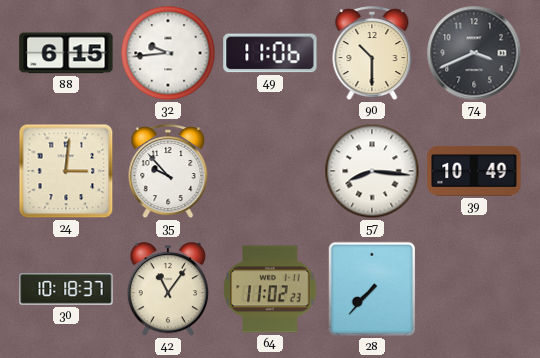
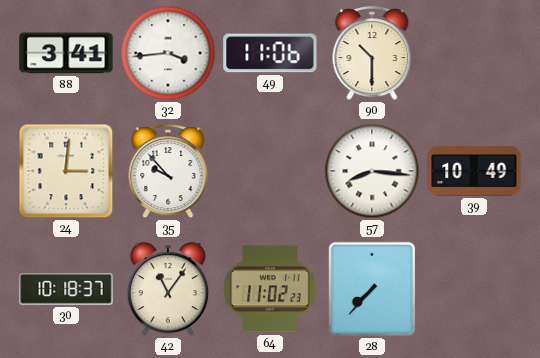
88: 6:15 -> 3:41 (66, 53)
32: 9:44 -> 3:44 (168, 53)
74: 3:41 -> none (474, 53)
